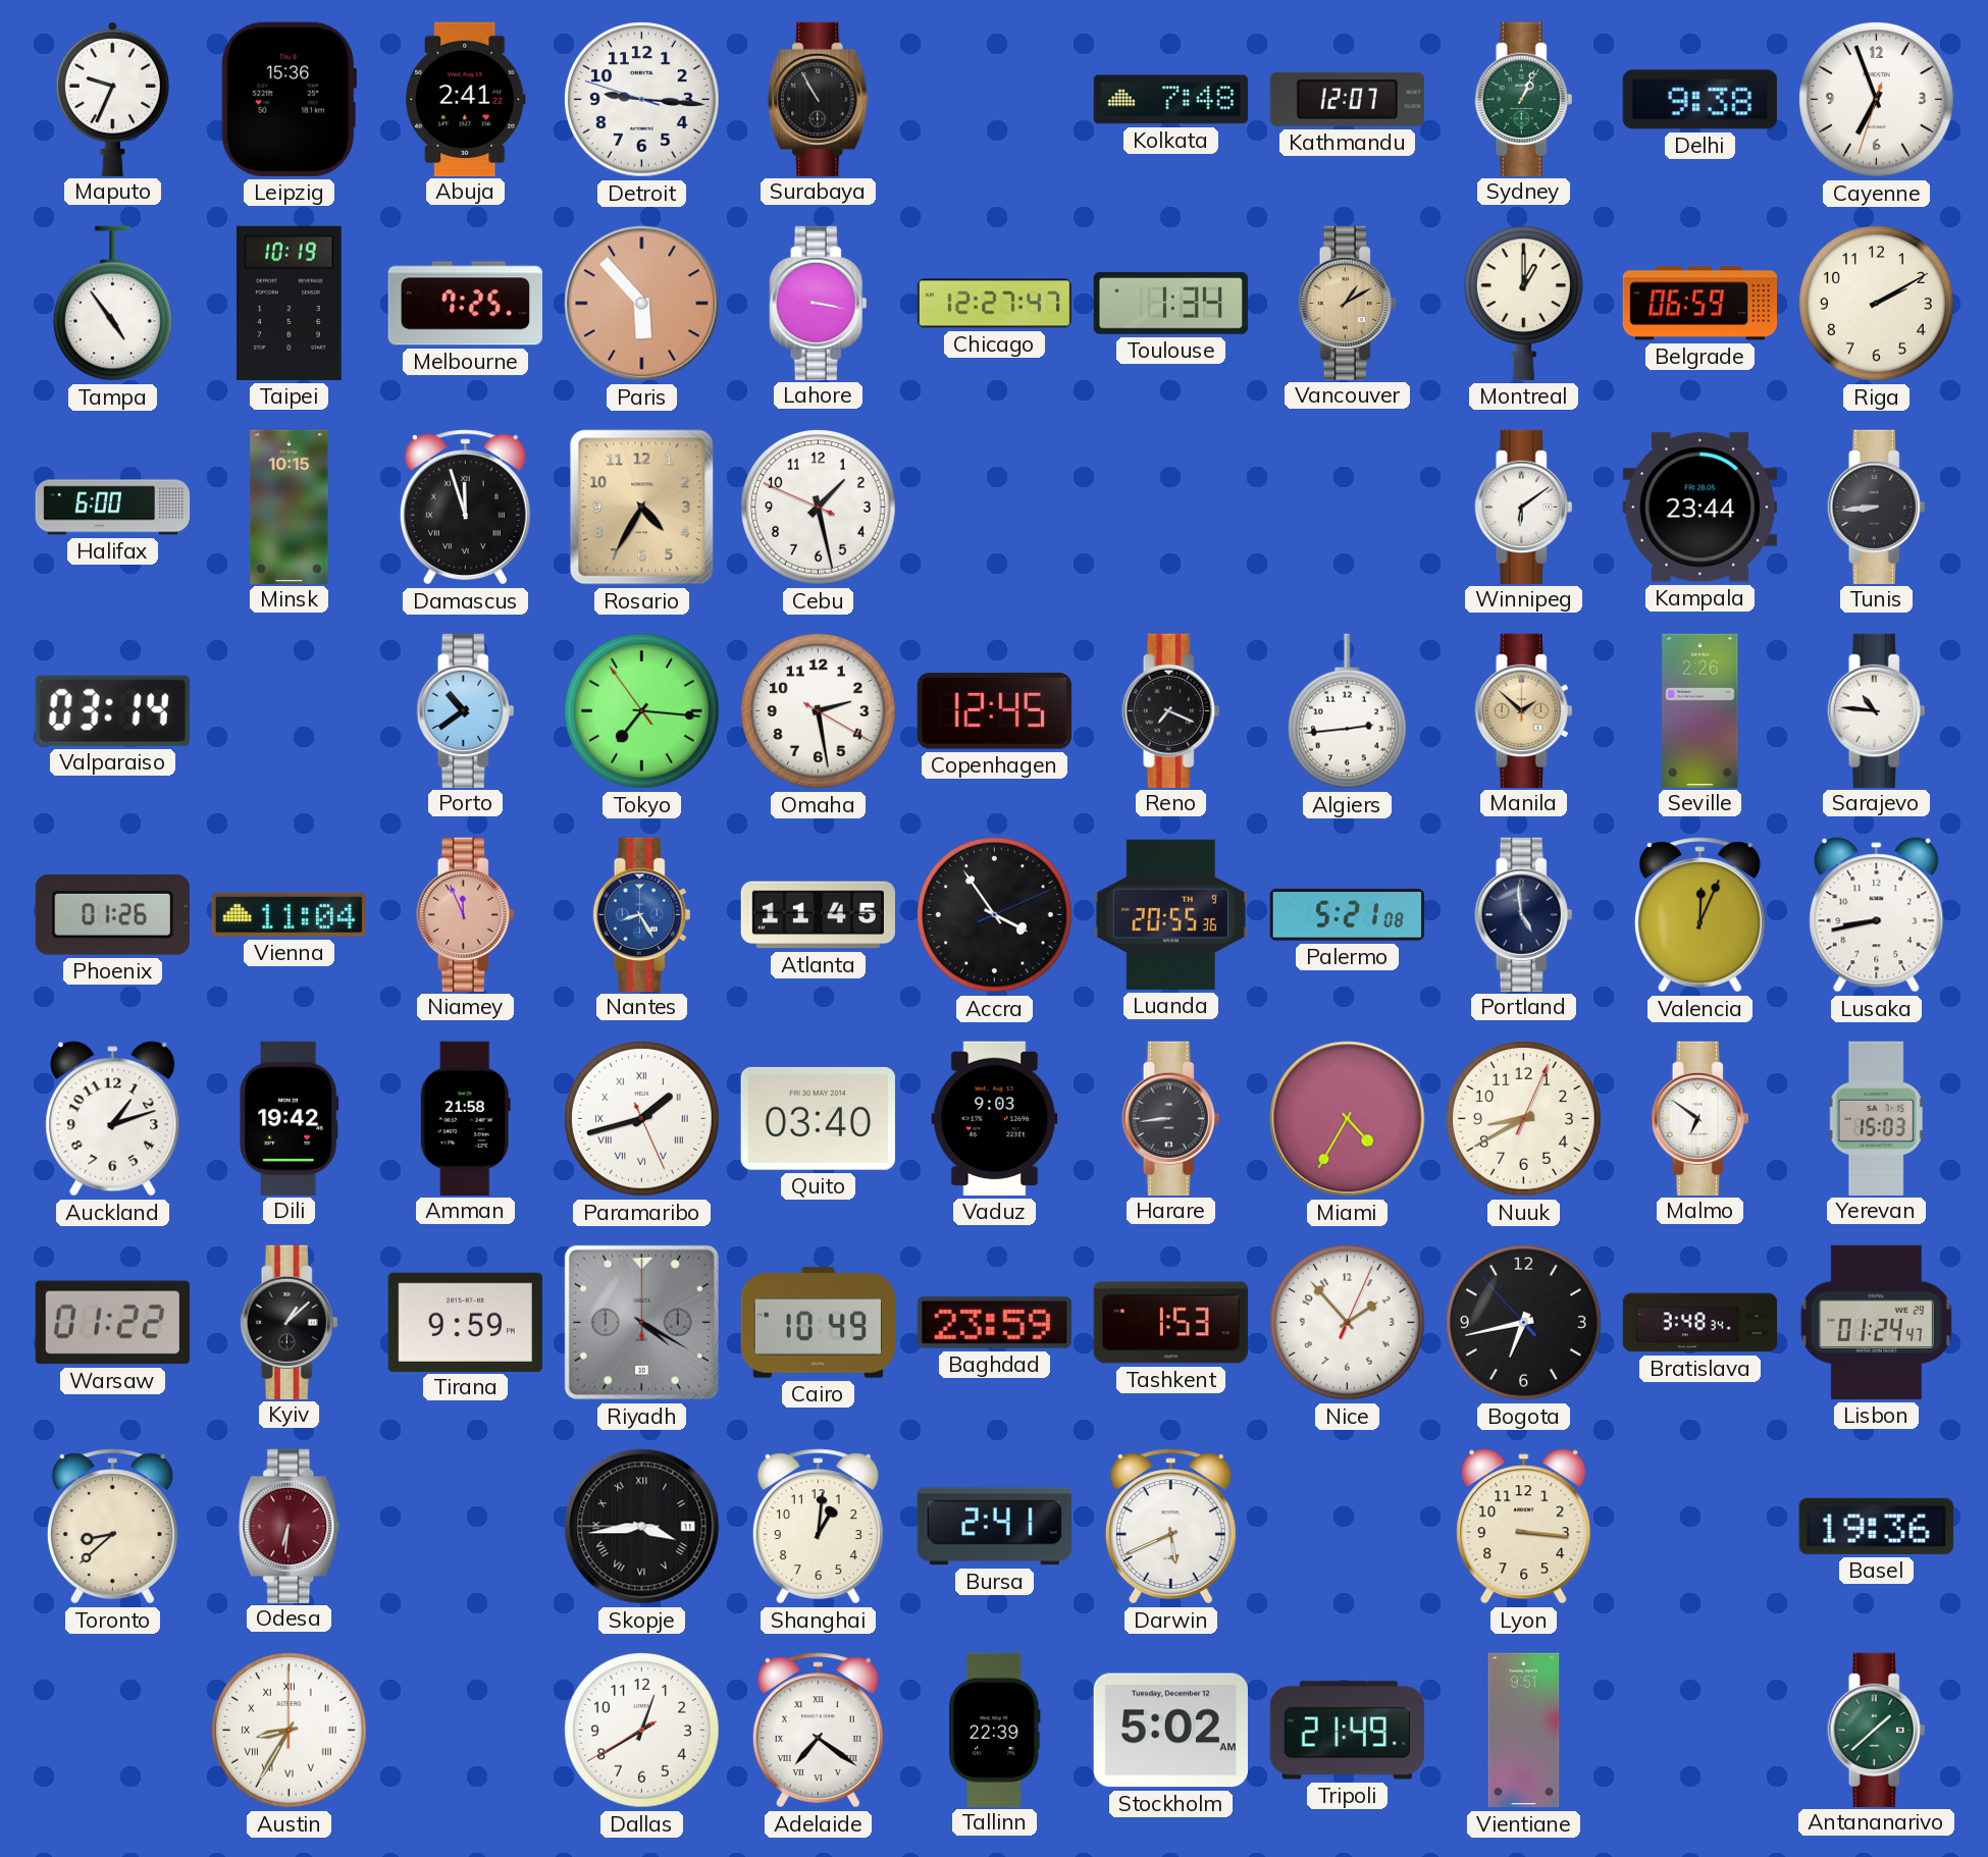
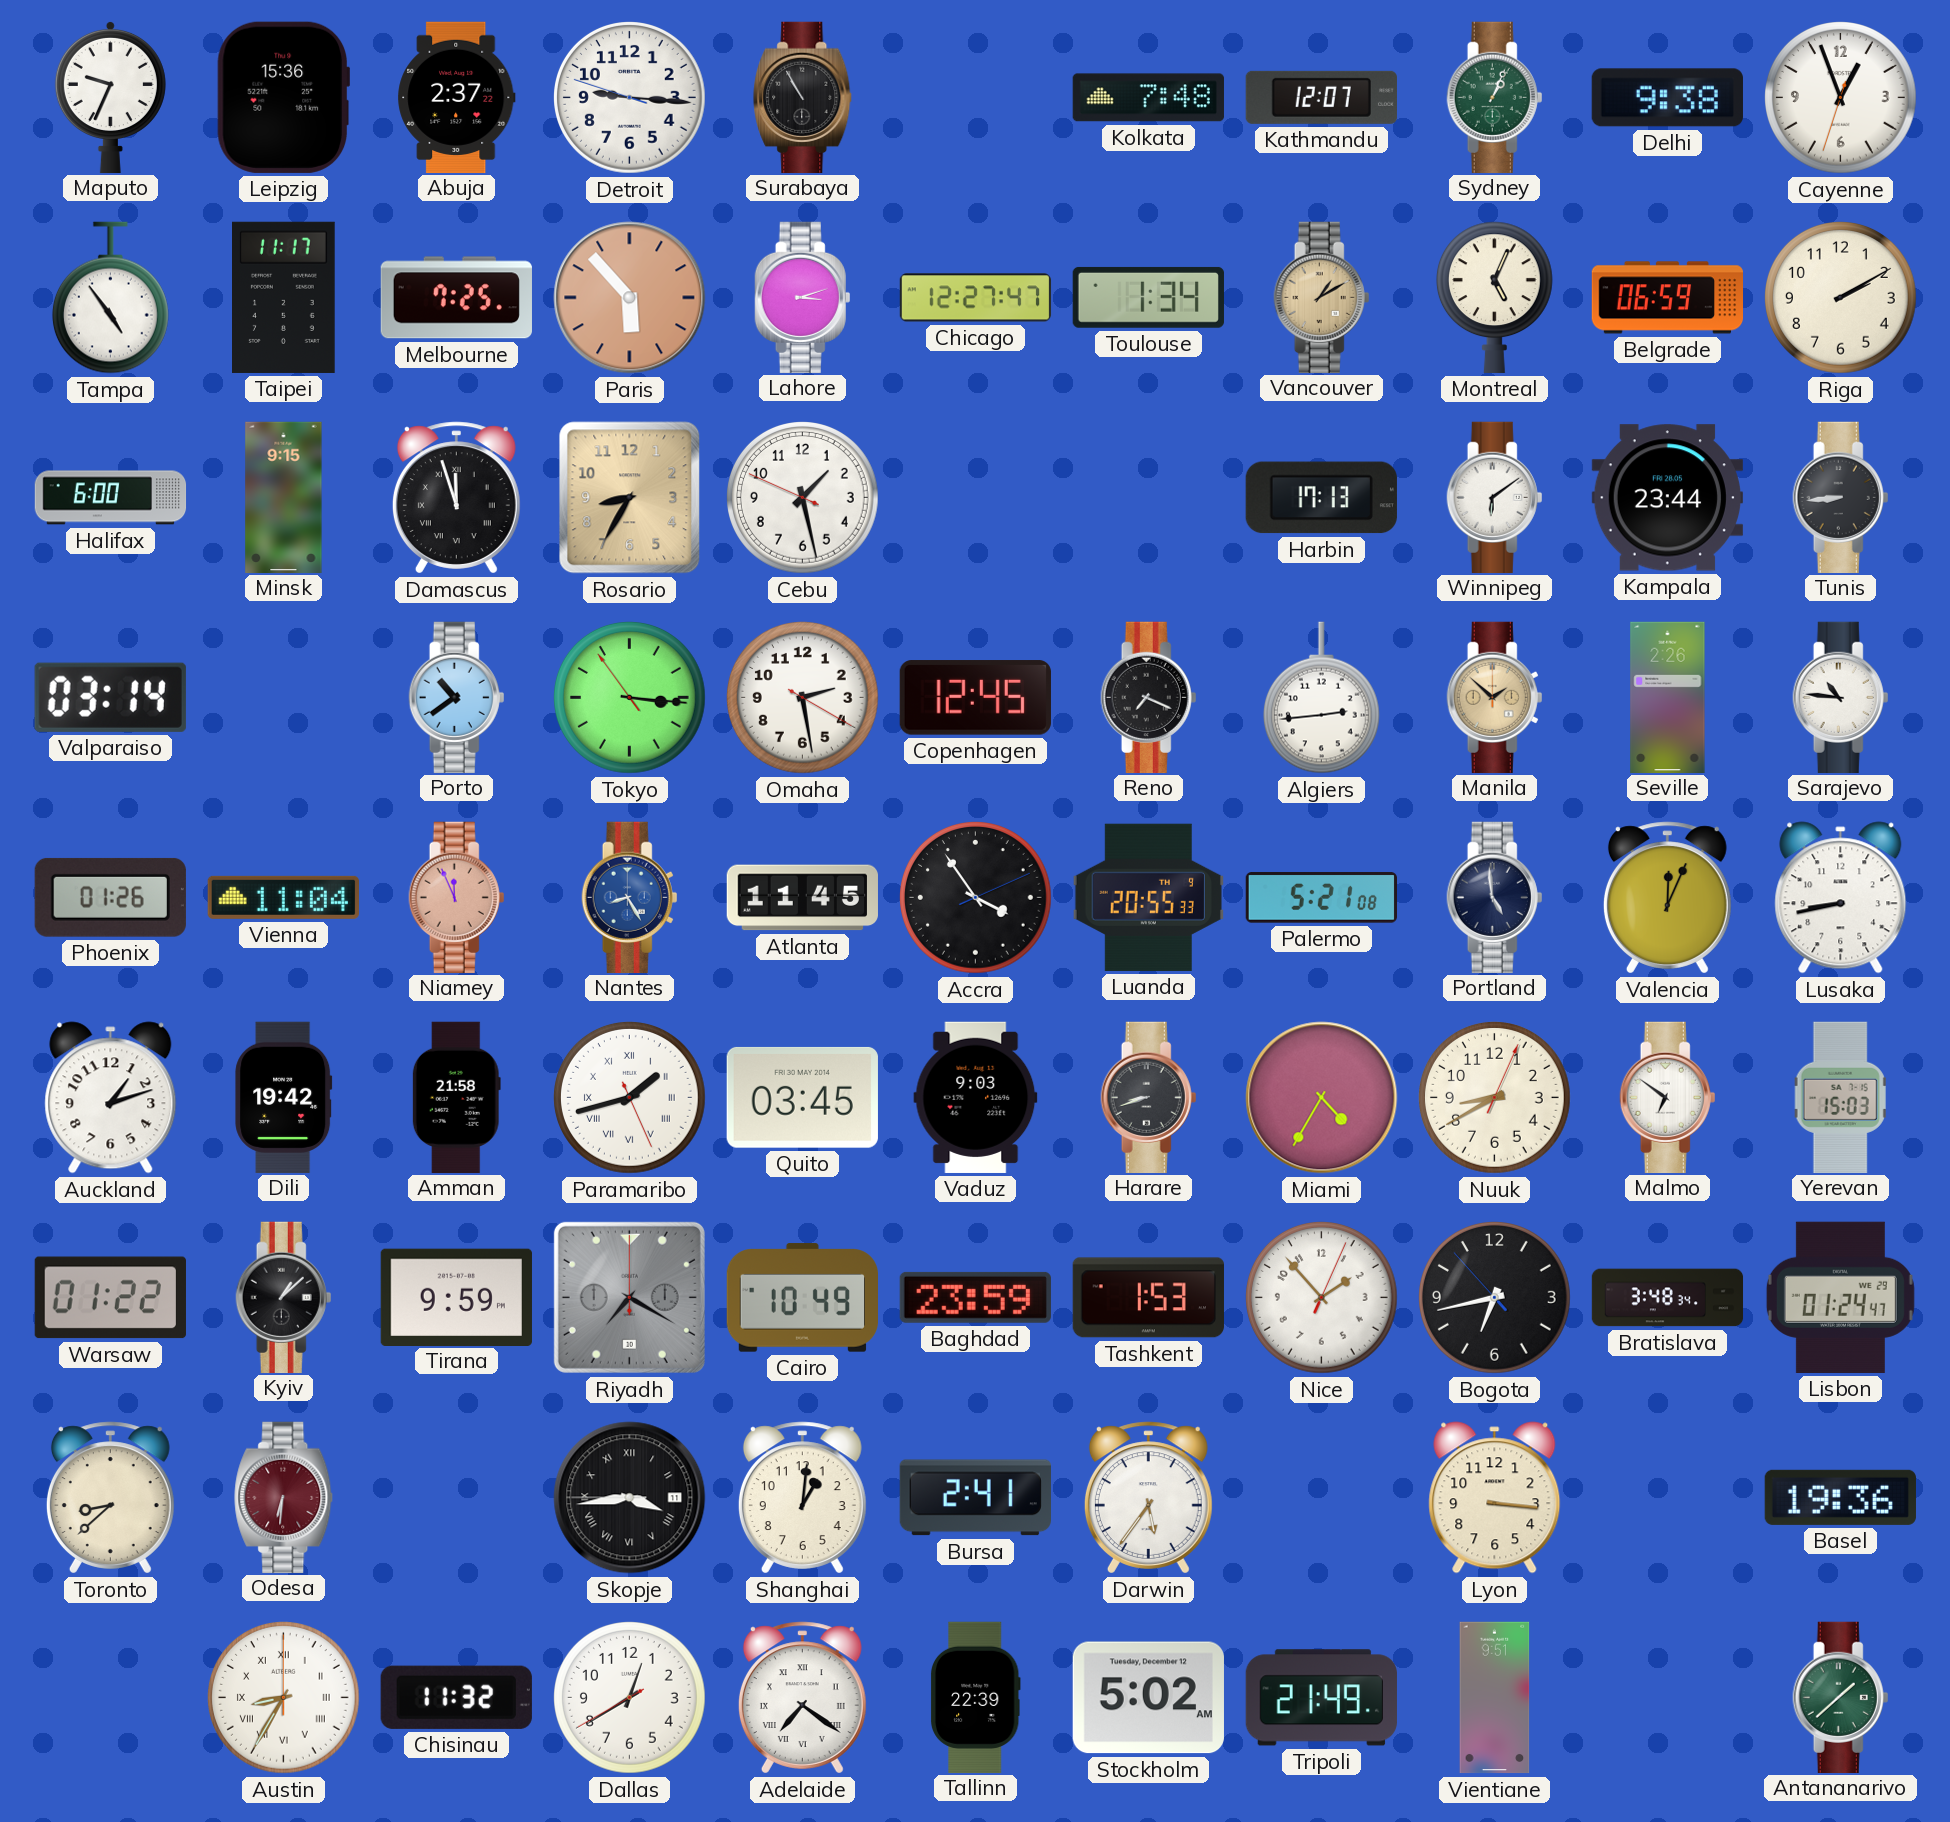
Abuja: 2:41 -> 2:37 (457, 97)
Cayenne: 6:56 -> 12:56 (1841, 98)
Taipei: 10:19 -> 11:17 (284, 297)
Lahore: 3:17 -> 3:12 (803, 297)
Montreal: 1:00 -> 5:04 (1494, 297)
Minsk: 10:15 -> 9:15 (284, 497)
Rosario: 4:35 -> 8:35 (630, 498)
Harbin: none -> 17:13 (1321, 498)
Tokyo: 7:15 -> 3:15 (630, 698)
Luanda: 20:55:36 -> 20:55:33 (1148, 897)
Quito: 03:40 -> 03:45 (802, 1097)
Harare: 8:44 -> 8:42 (1149, 1097)
Riyadh: 4:20 -> 7:20 (629, 1297)
Darwin: 5:41 -> 5:36 (1148, 1498)
Chisinau: none -> 11:32 (456, 1697)
